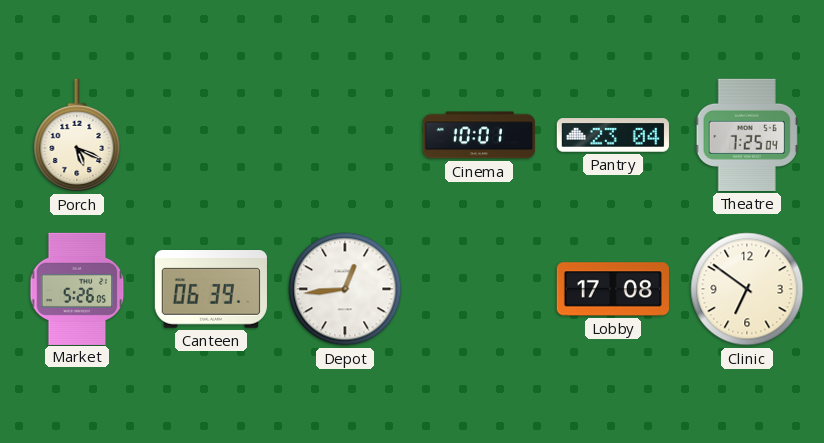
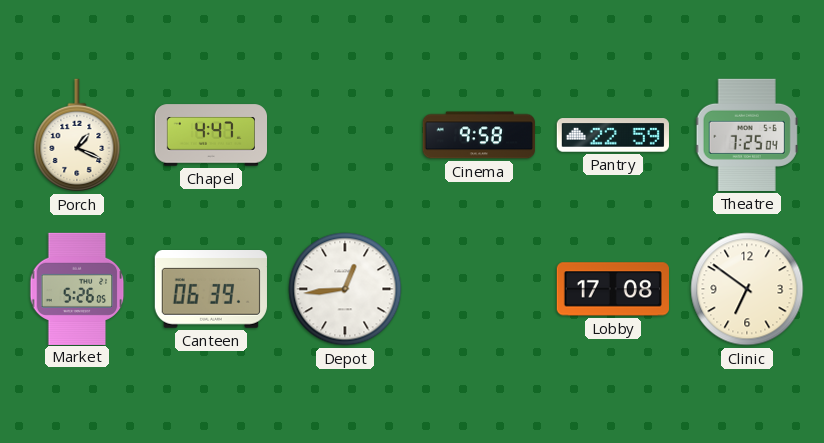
Porch: 5:19 -> 1:19 (77, 135)
Chapel: none -> 4:47 (210, 135)
Cinema: 10:01 -> 9:58 (479, 135)
Pantry: 23:04 -> 22:59 (613, 135)
